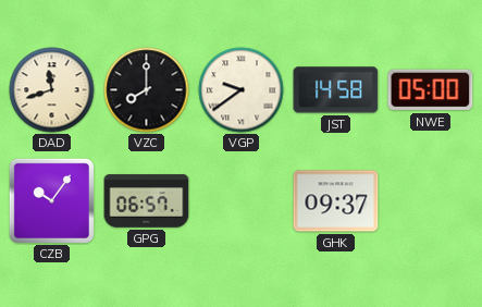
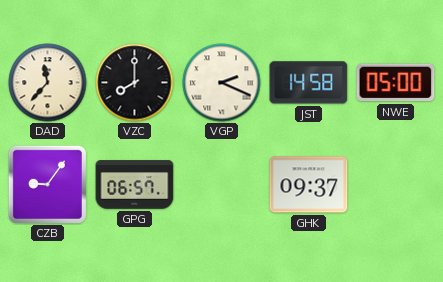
DAD: 11:42 -> 11:37 (48, 83)
VGP: 9:39 -> 2:19 (222, 83)
CZB: 10:06 -> 9:06 (47, 184)
